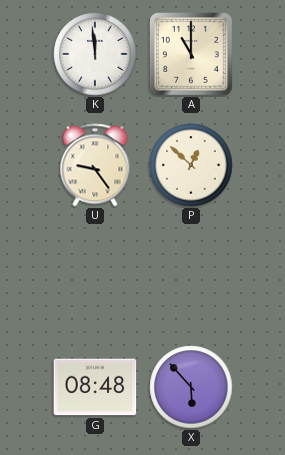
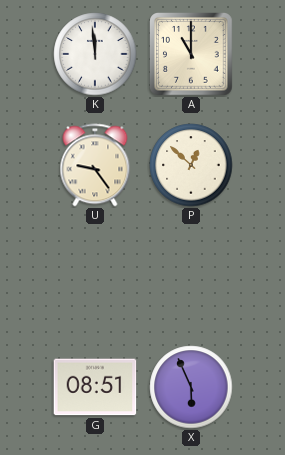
G: 08:48 -> 08:51 (95, 387)
X: 5:53 -> 5:56 (191, 387)
